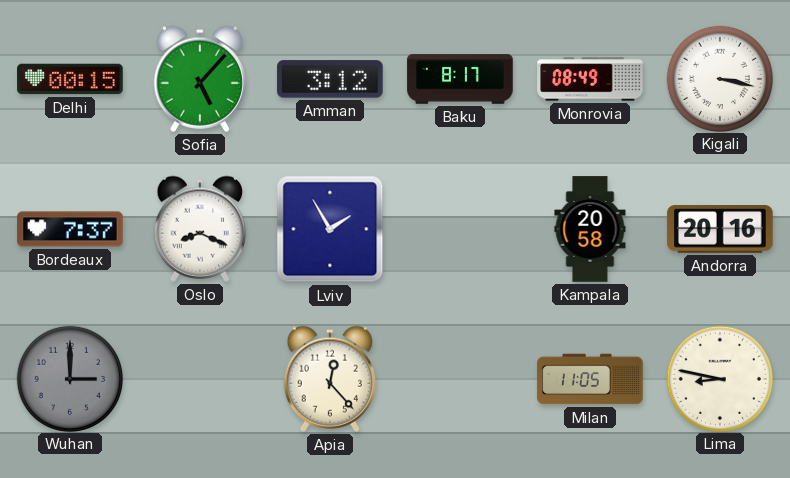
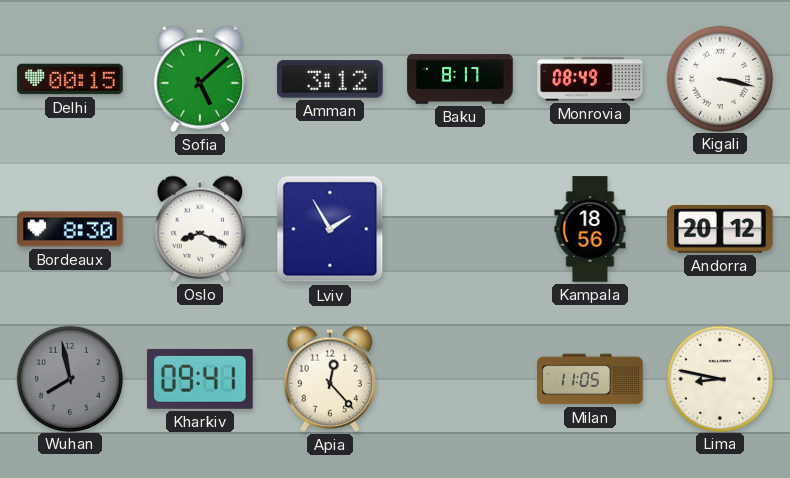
Sofia: 5:07 -> 5:08 (200, 79)
Bordeaux: 7:37 -> 8:30 (70, 229)
Kampala: 20:58 -> 18:56 (590, 229)
Andorra: 20:16 -> 20:12 (720, 230)
Wuhan: 3:00 -> 7:58 (69, 378)
Kharkiv: none -> 09:41 (200, 379)
